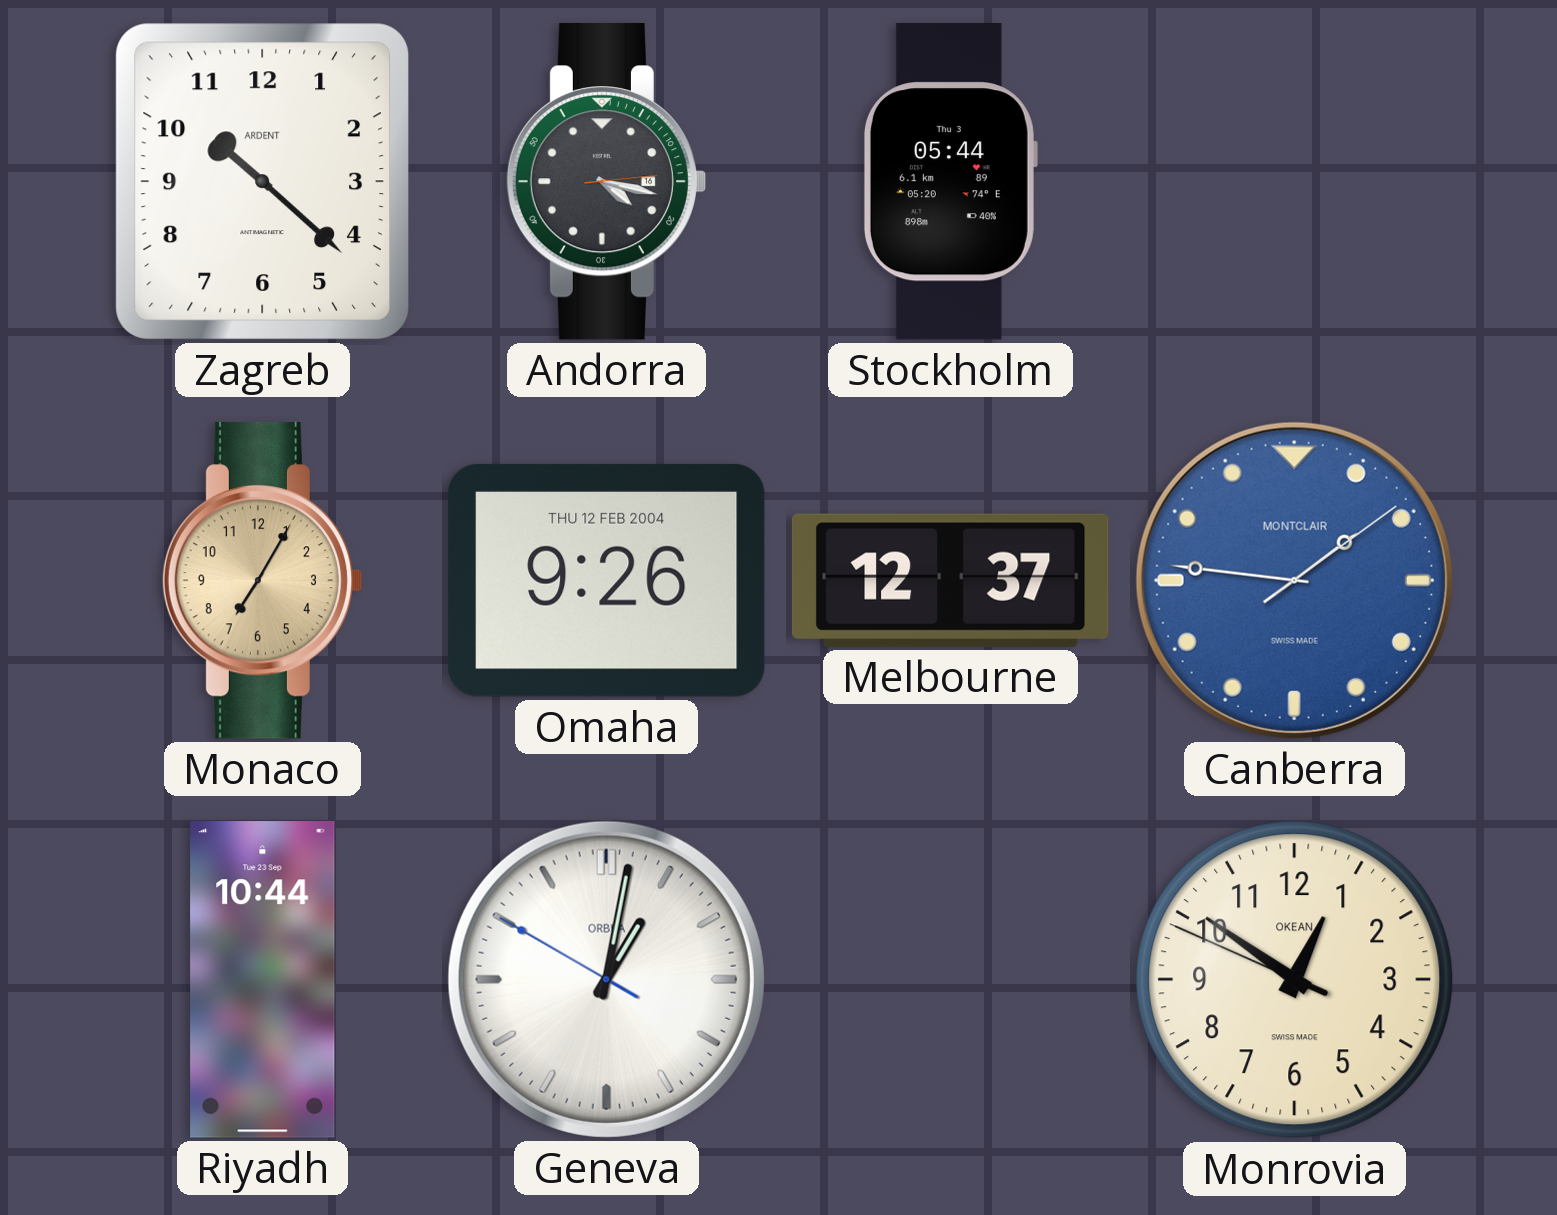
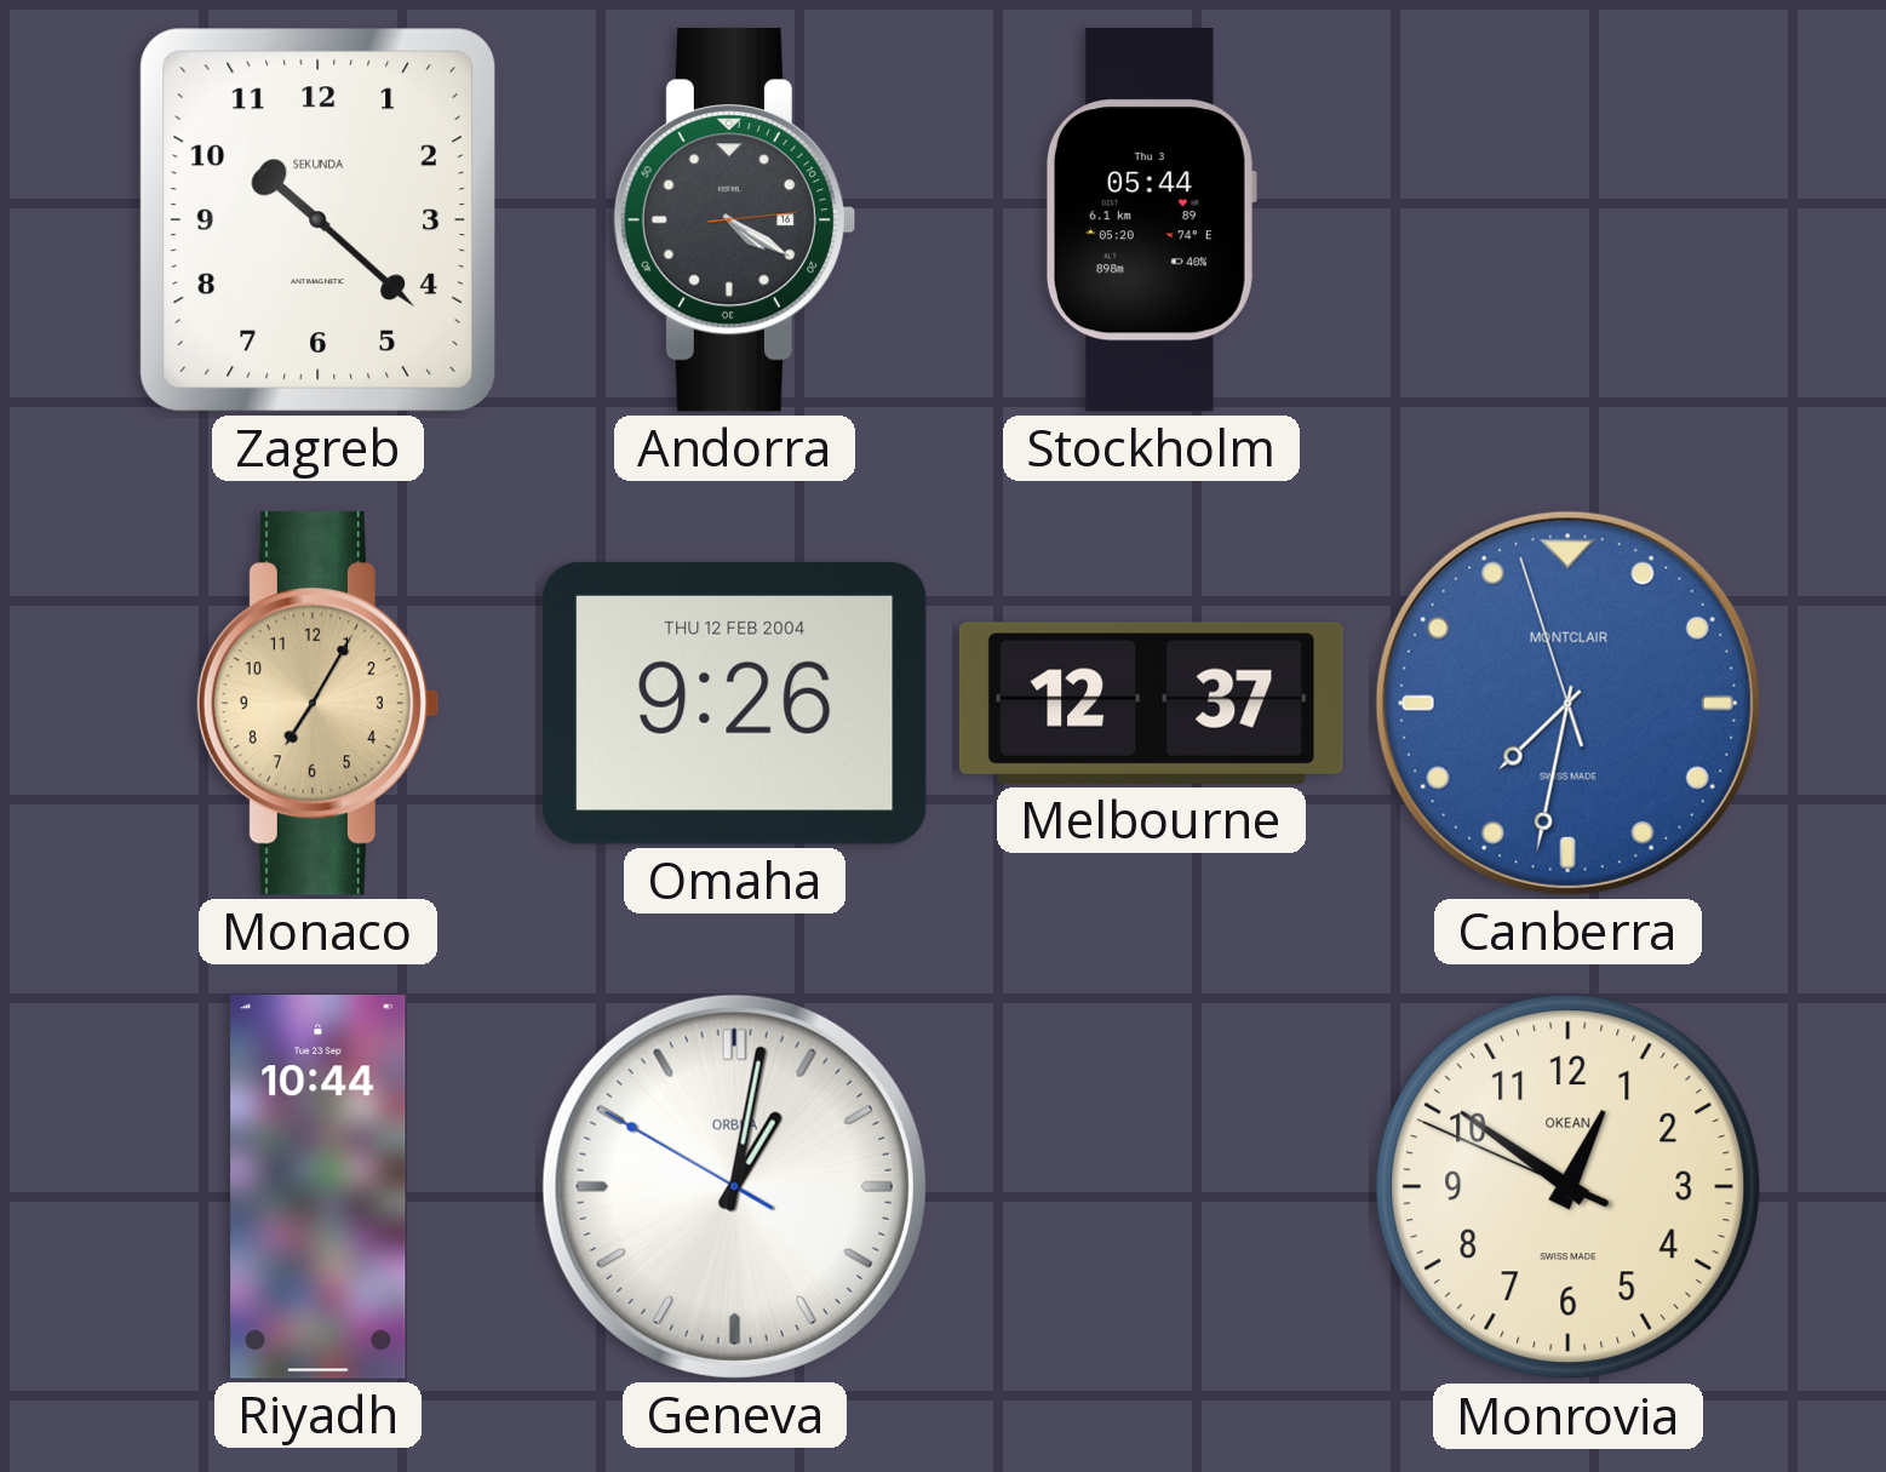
Zagreb brand: ARDENT -> SEKUNDA (317, 219)
Andorra: 4:17 -> 4:20 (733, 219)
Canberra: 1:46 -> 7:31 (1567, 703)
